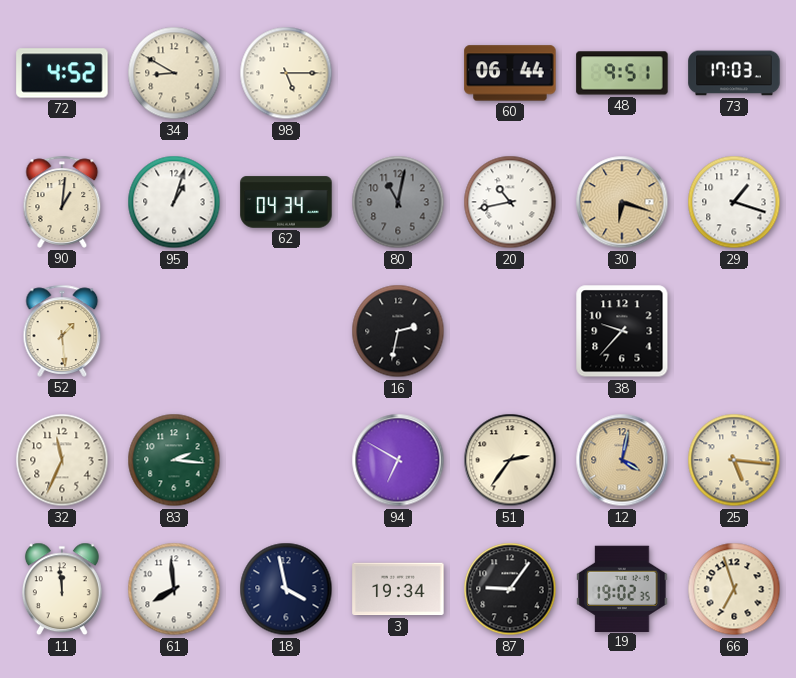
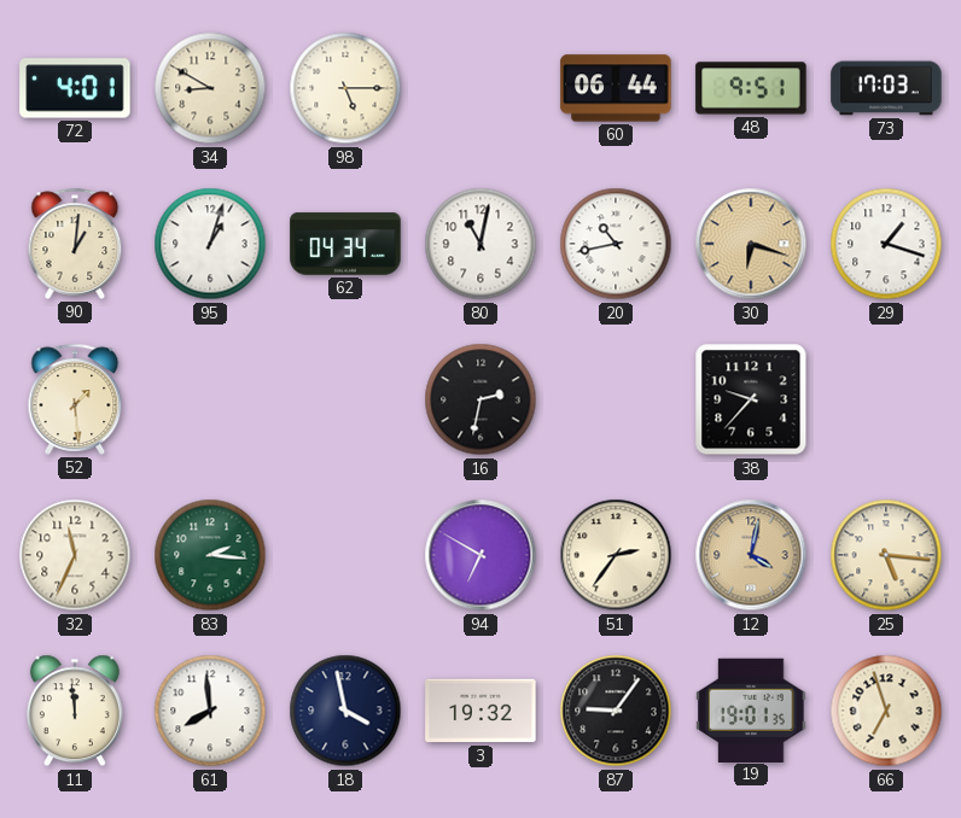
72: 4:52 -> 4:01 (75, 88)
80 dial: grey -> white (481, 244)
3: 19:34 -> 19:32 (481, 711)
19: 19:02 -> 19:01 (751, 709)
